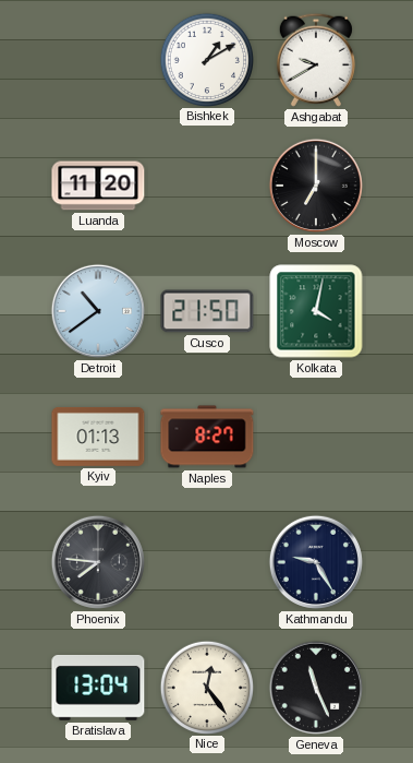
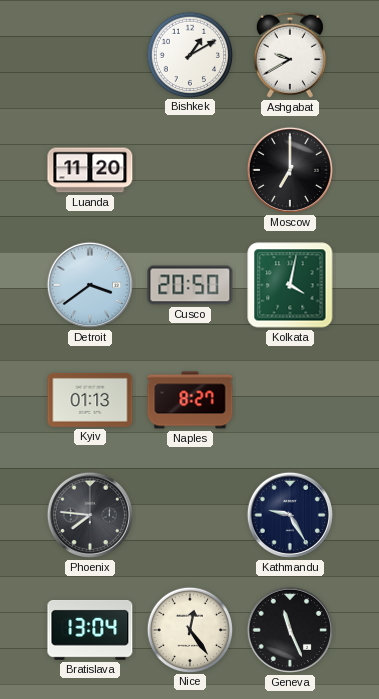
Detroit: 10:39 -> 3:39 (90, 285)
Cusco: 21:50 -> 20:50 (190, 285)
